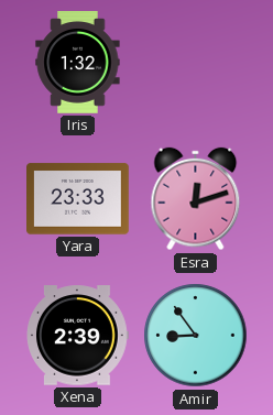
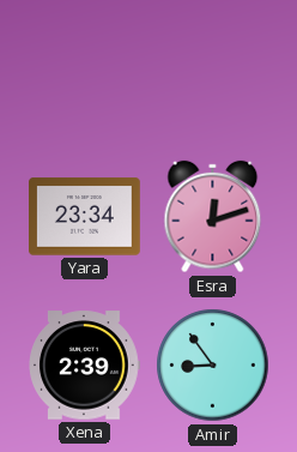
Iris: 1:32 -> none (78, 63)
Yara: 23:33 -> 23:34 (85, 217)
